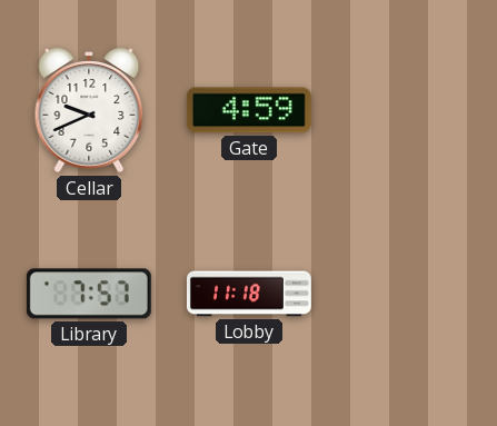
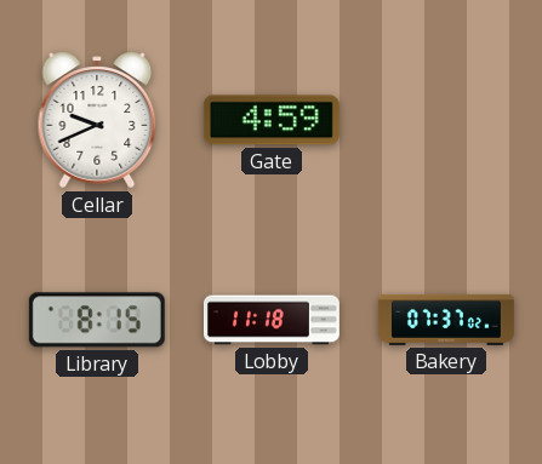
Library: 7:57 -> 8:15 (97, 320)
Bakery: none -> 07:37 (446, 320)
